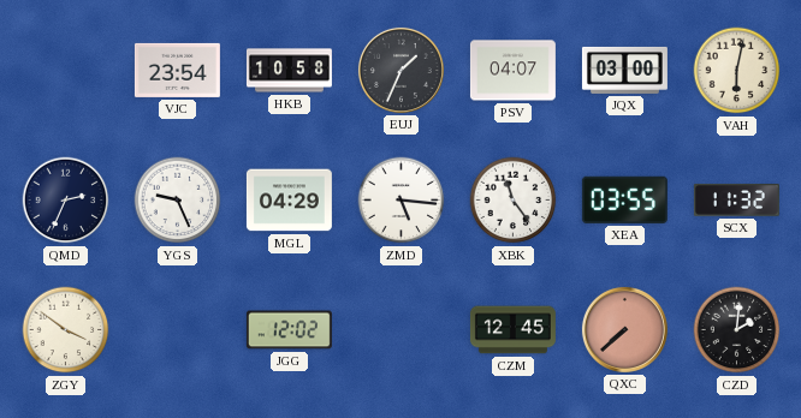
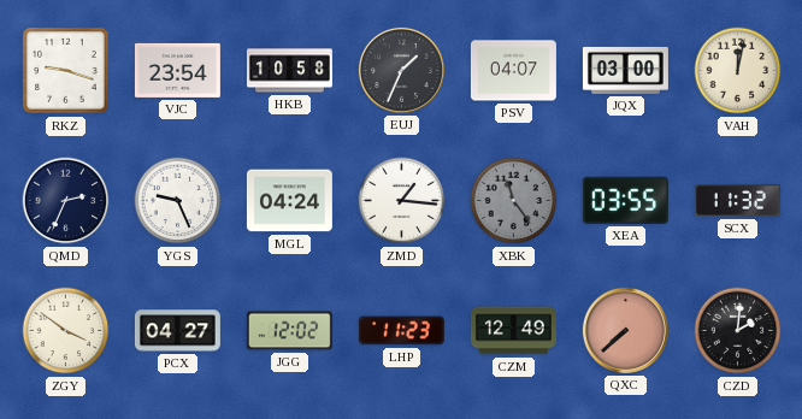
RKZ: none -> 9:18 (66, 71)
VAH: 6:02 -> 12:02 (738, 71)
MGL: 04:29 -> 04:24 (289, 201)
ZMD: 5:16 -> 1:16 (402, 201)
XBK dial: white -> grey (514, 201)
PCX: none -> 04:27 (177, 331)
LHP: none -> 11:23 (401, 331)
CZM: 12:45 -> 12:49 (513, 331)
